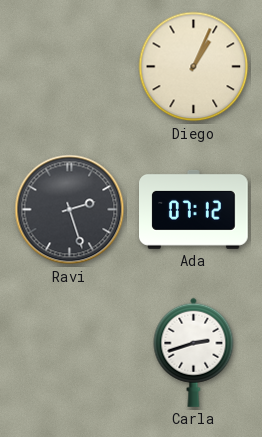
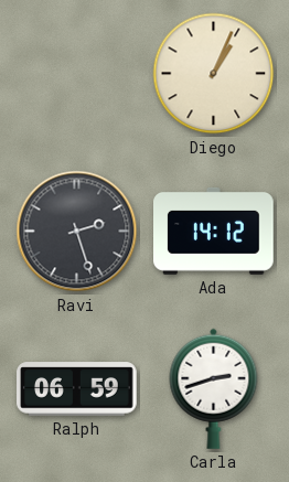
Ada: 07:12 -> 14:12 (214, 231)
Ralph: none -> 06:59 (77, 389)
